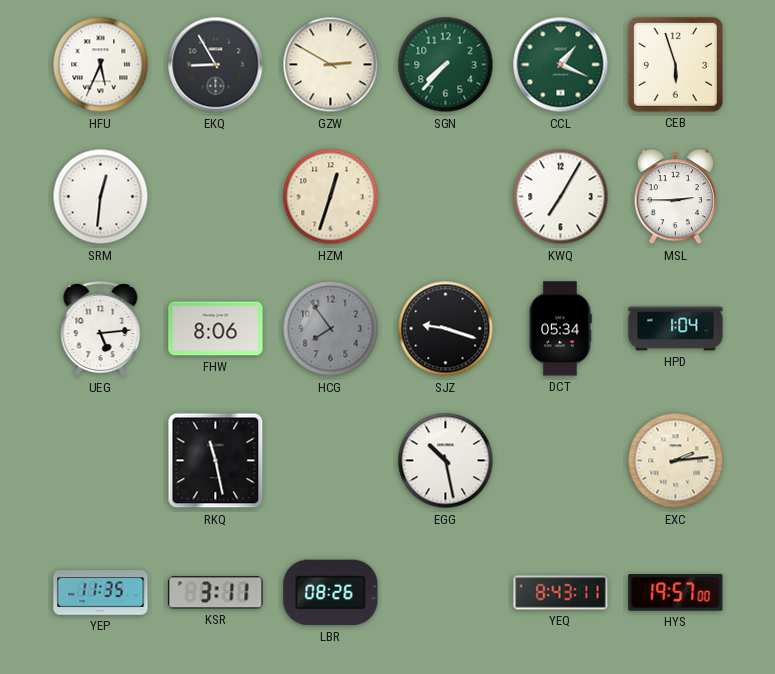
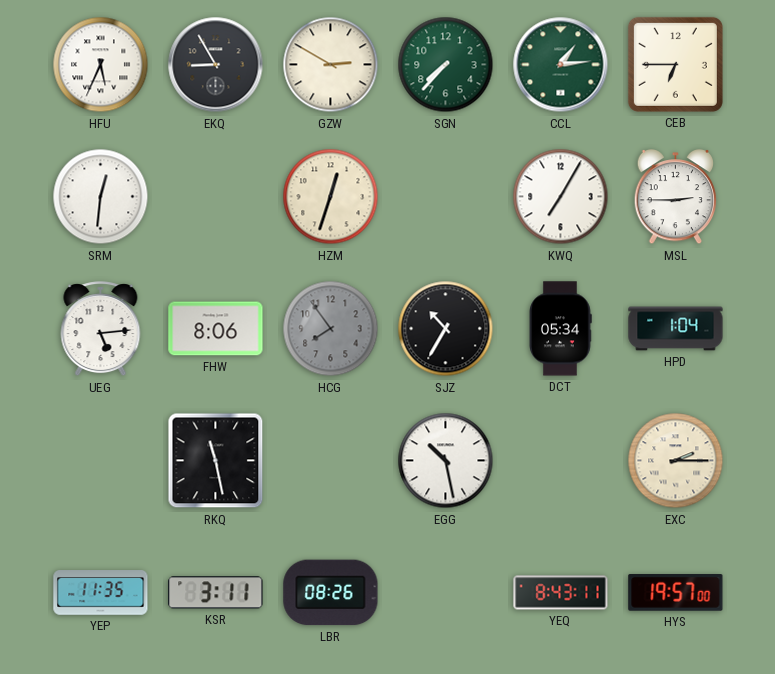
CCL: 1:19 -> 1:14 (561, 65)
CEB: 5:57 -> 6:45 (675, 64)
SJZ: 9:18 -> 10:35 (446, 329)
EXC: 2:14 -> 2:15 (676, 461)
